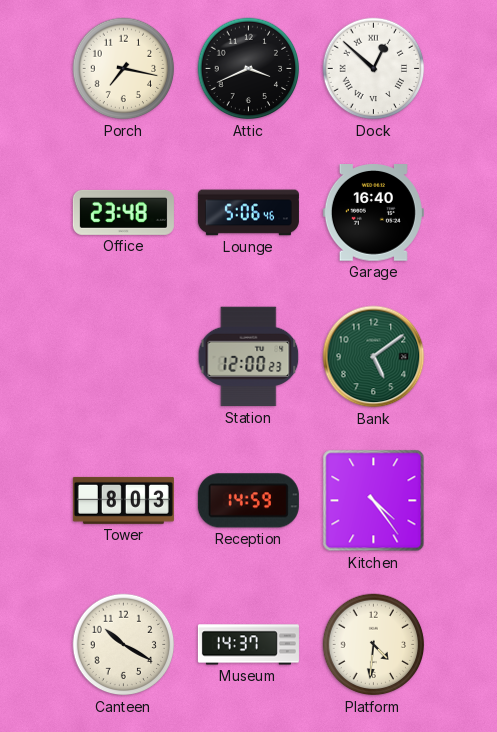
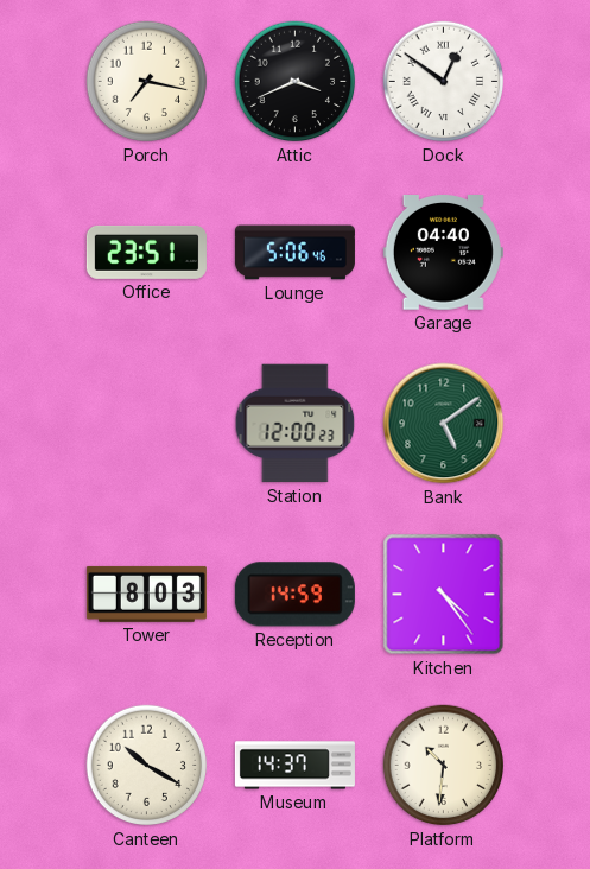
Dock: 12:52 -> 12:51 (444, 82)
Office: 23:48 -> 23:51 (146, 252)
Garage: 16:40 -> 04:40 (443, 253)
Platform: 4:31 -> 10:31 (444, 766)
